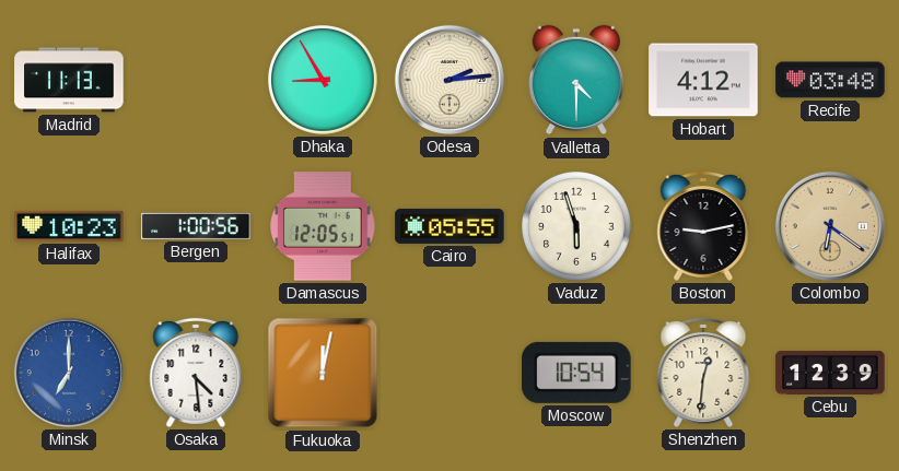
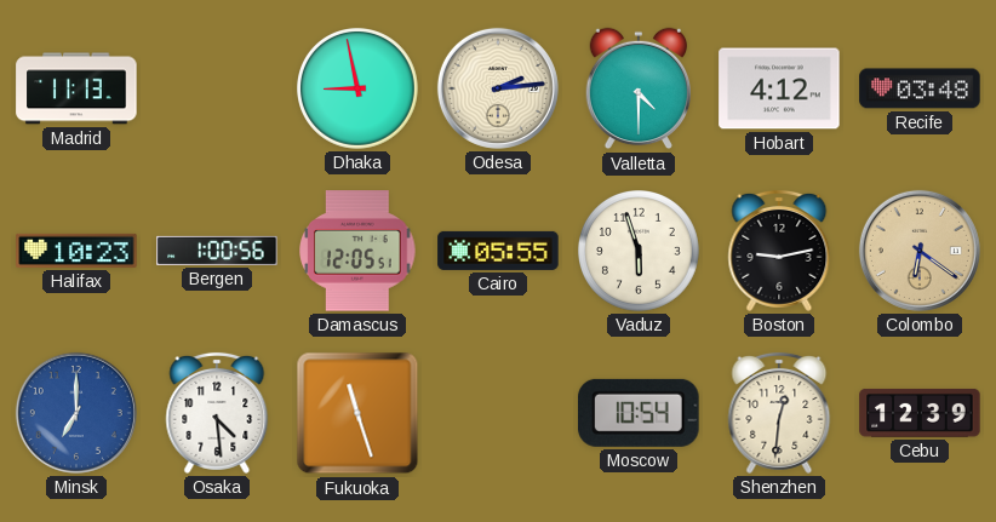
Dhaka: 8:55 -> 8:58 (359, 90)
Fukuoka: 12:02 -> 11:27 (357, 413)
